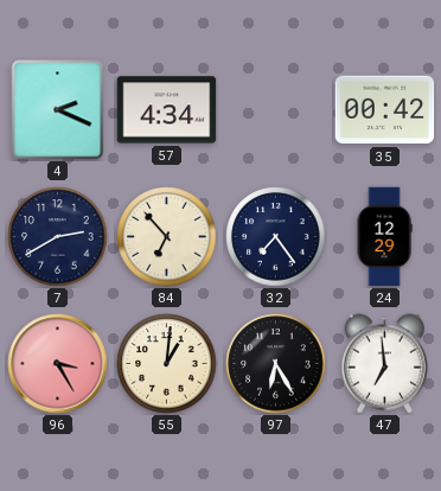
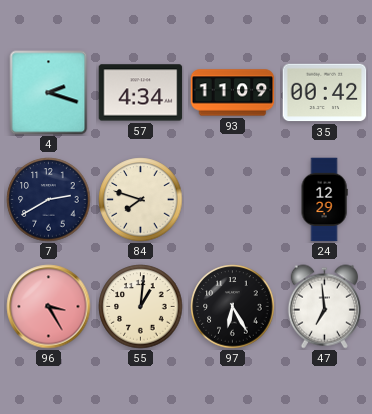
4: 2:19 -> 2:18 (49, 93)
93: none -> 11:09 (233, 93)
84: 6:53 -> 7:48 (141, 200)
32: 7:24 -> none (276, 237)
